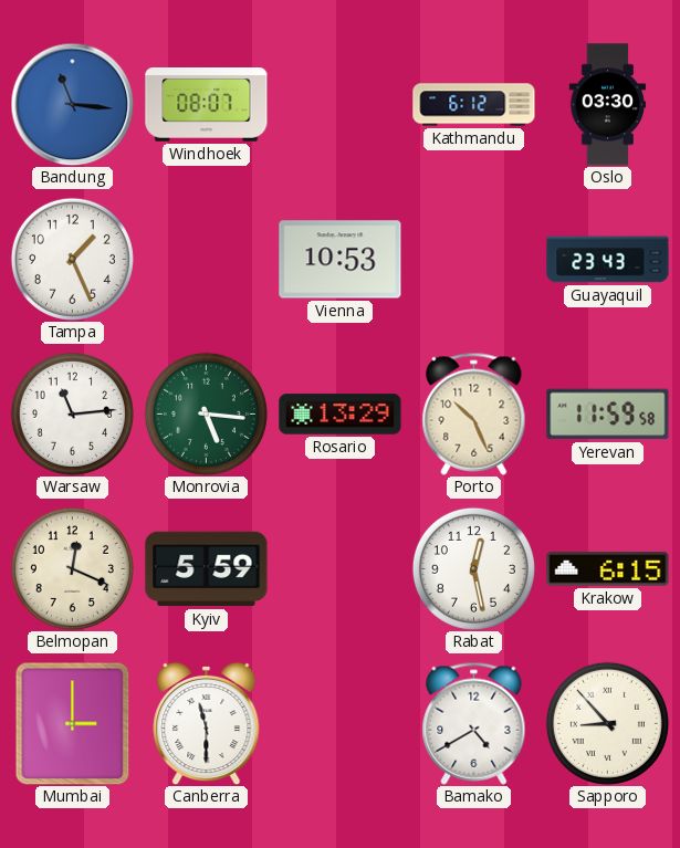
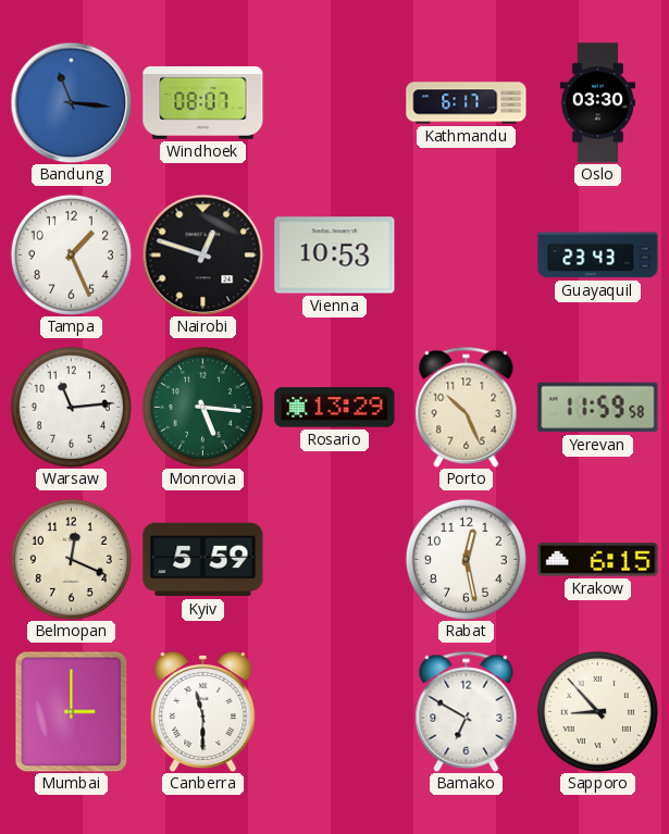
Kathmandu: 6:12 -> 6:17 (467, 103)
Nairobi: none -> 12:48 (202, 254)
Bamako: 4:40 -> 6:50 (467, 711)
